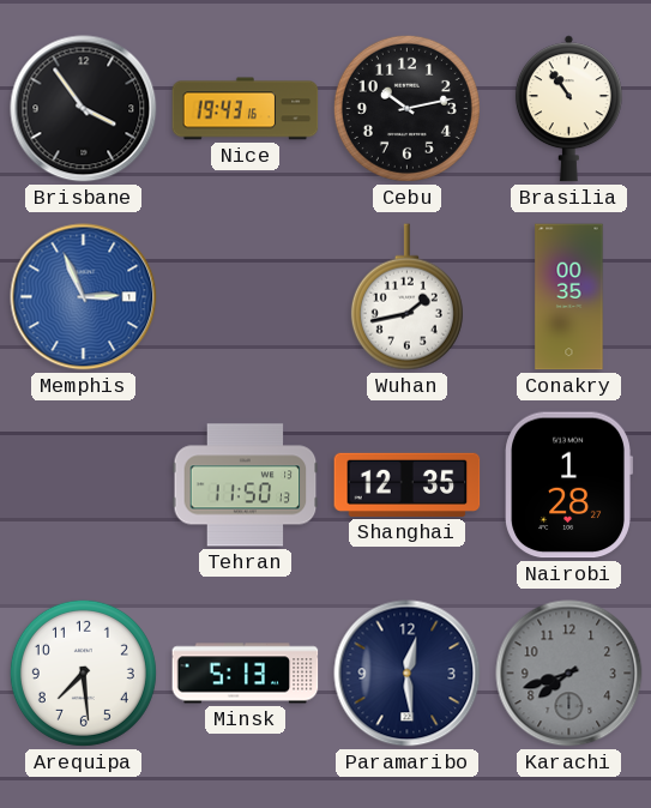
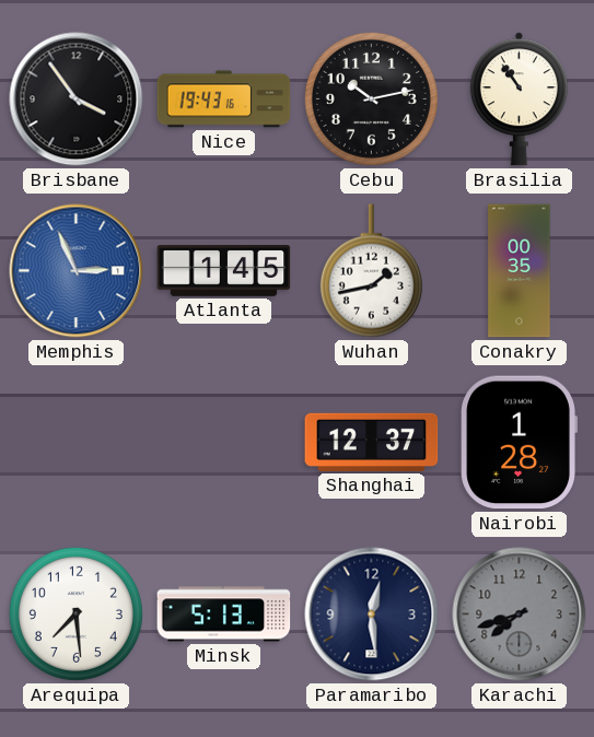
Atlanta: none -> 1:45 (224, 271)
Tehran: 11:50 -> none (246, 486)
Shanghai: 12:35 -> 12:37 (372, 442)
